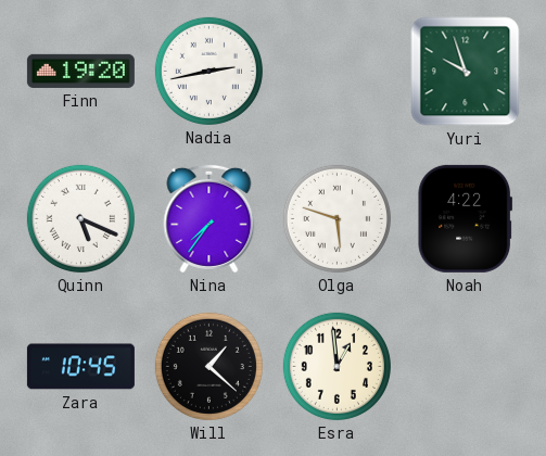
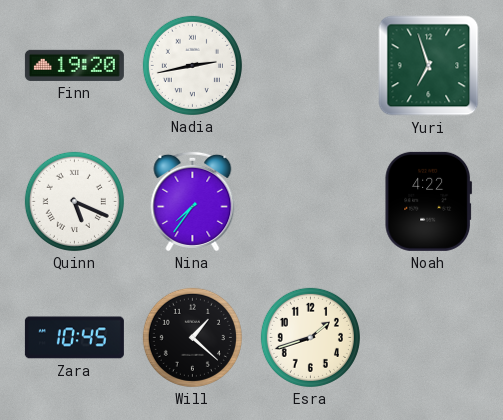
Yuri: 9:57 -> 6:57 (429, 66)
Olga: 5:48 -> none (337, 218)
Esra: 12:59 -> 1:42 (310, 337)
